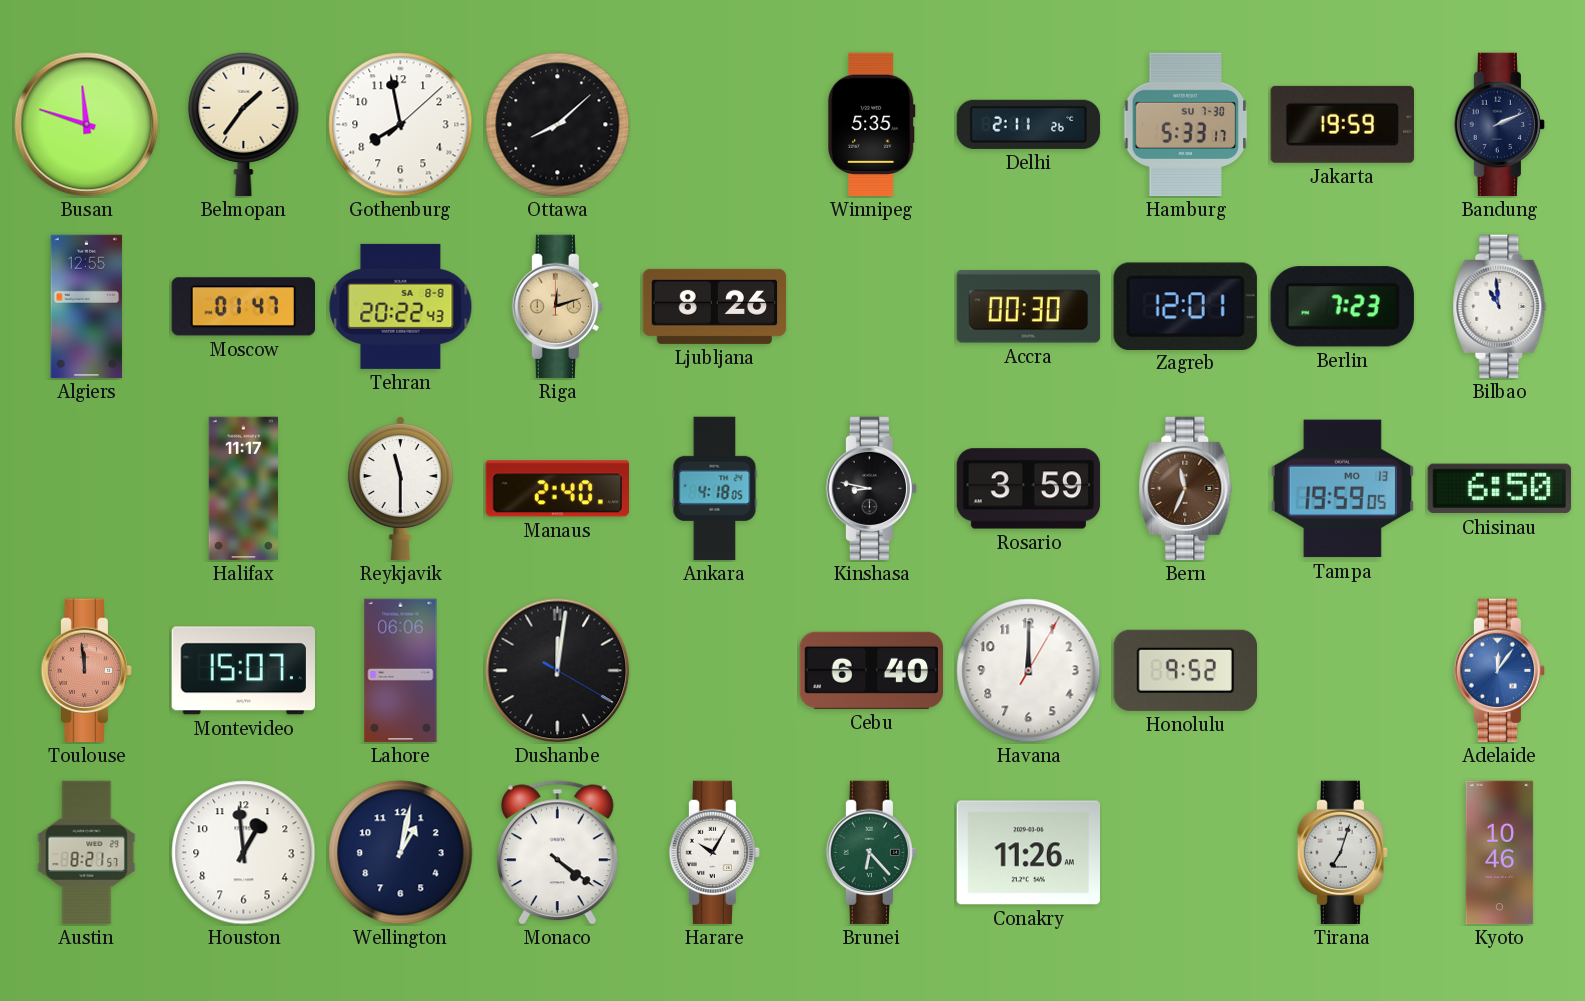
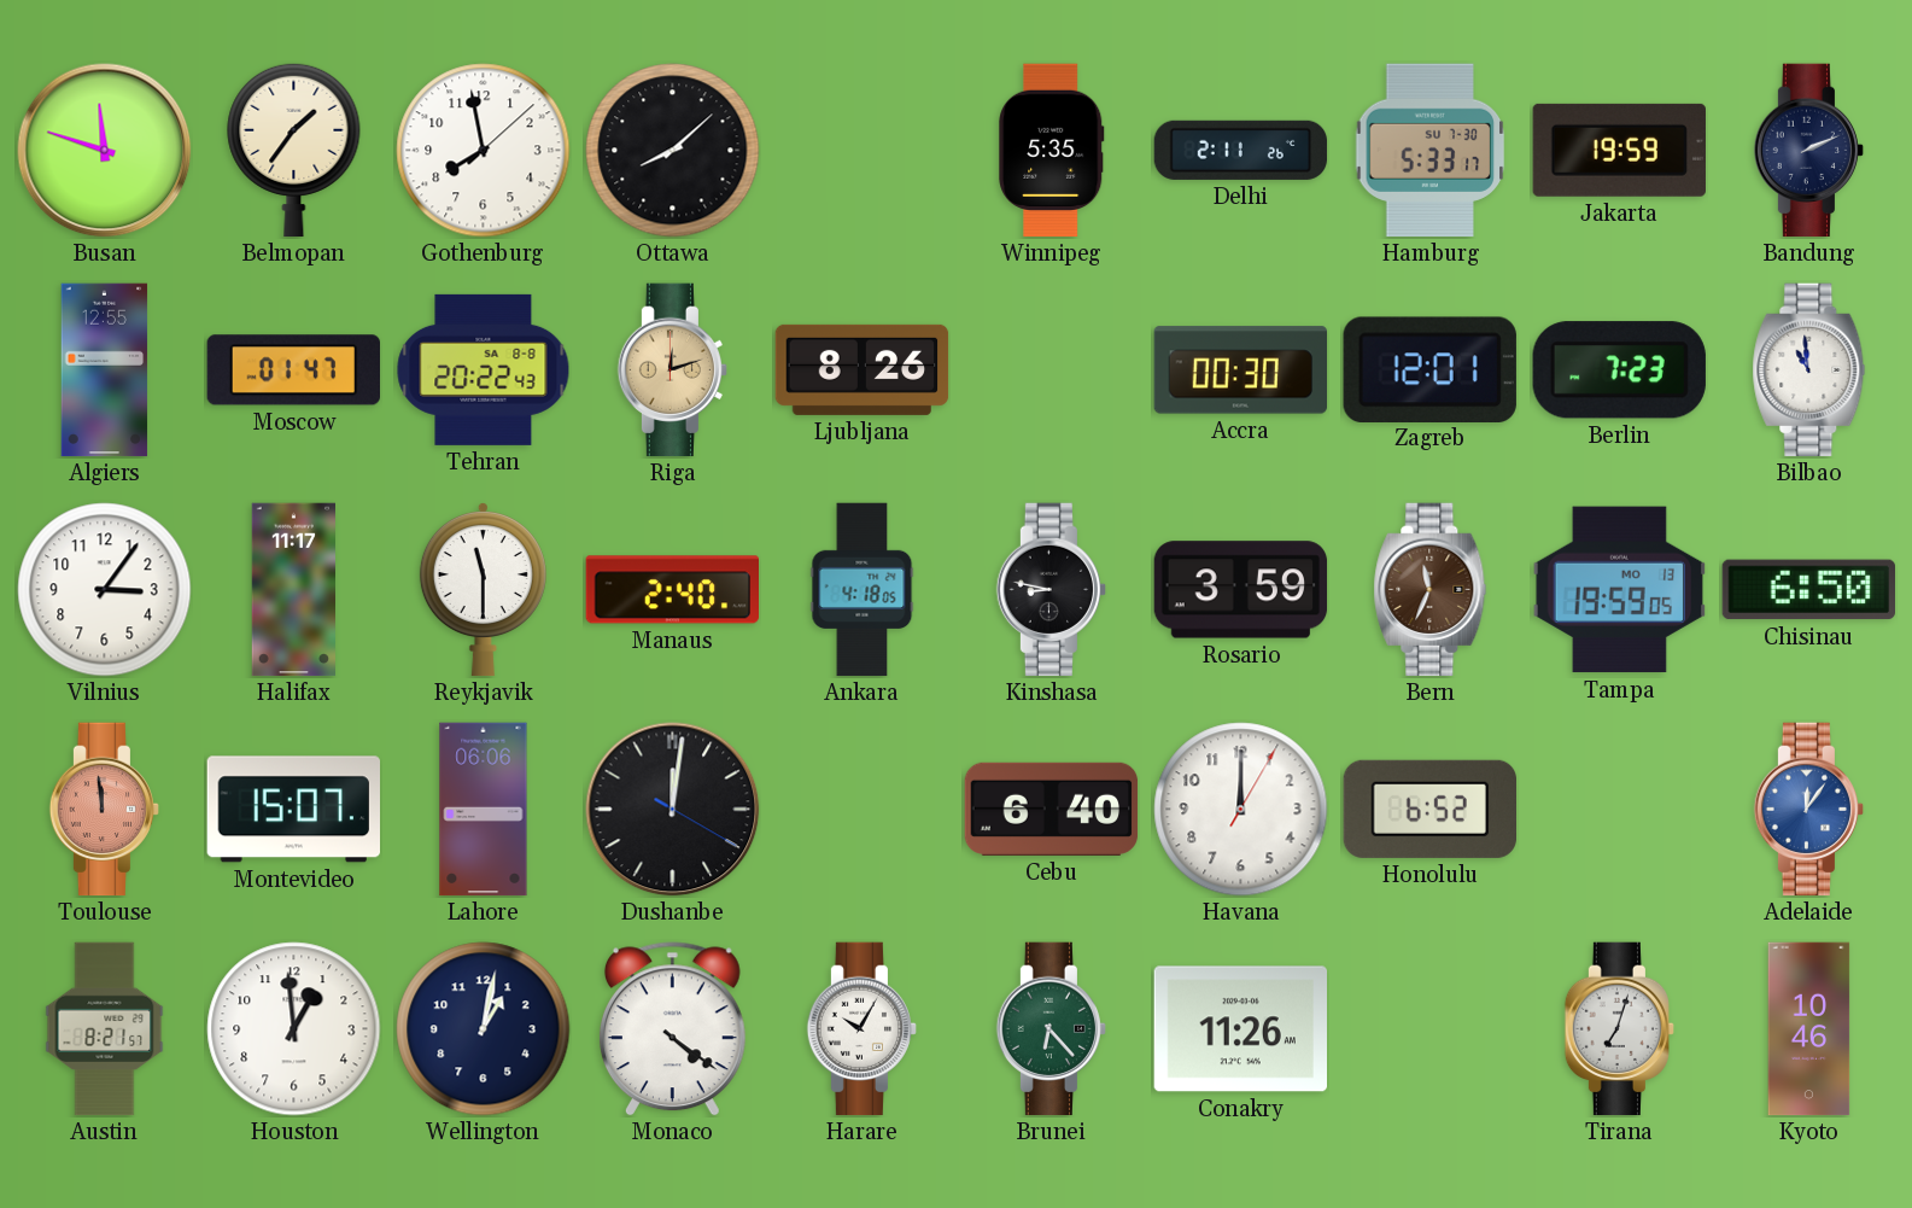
Vilnius: none -> 3:06 (105, 590)
Honolulu: 9:52 -> 6:52 (1429, 809)
